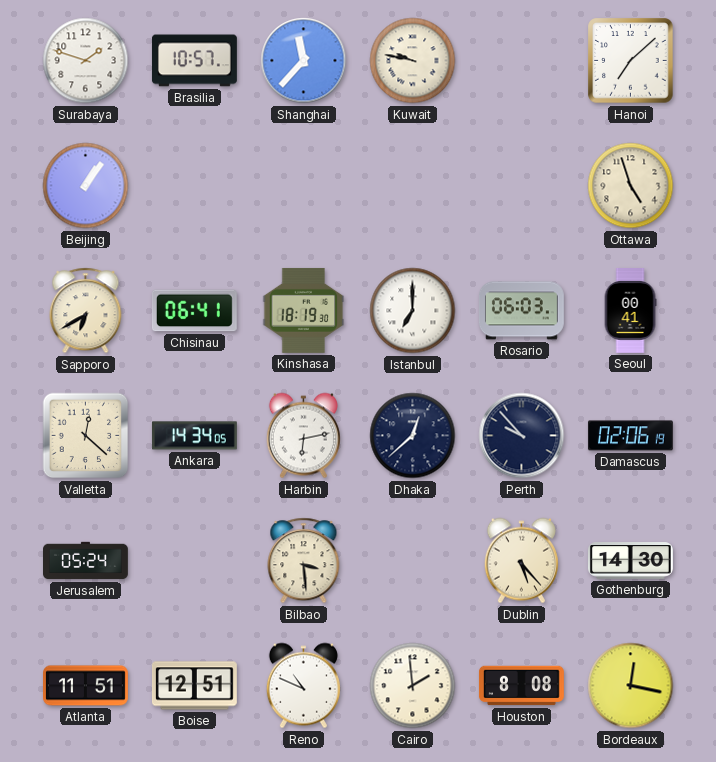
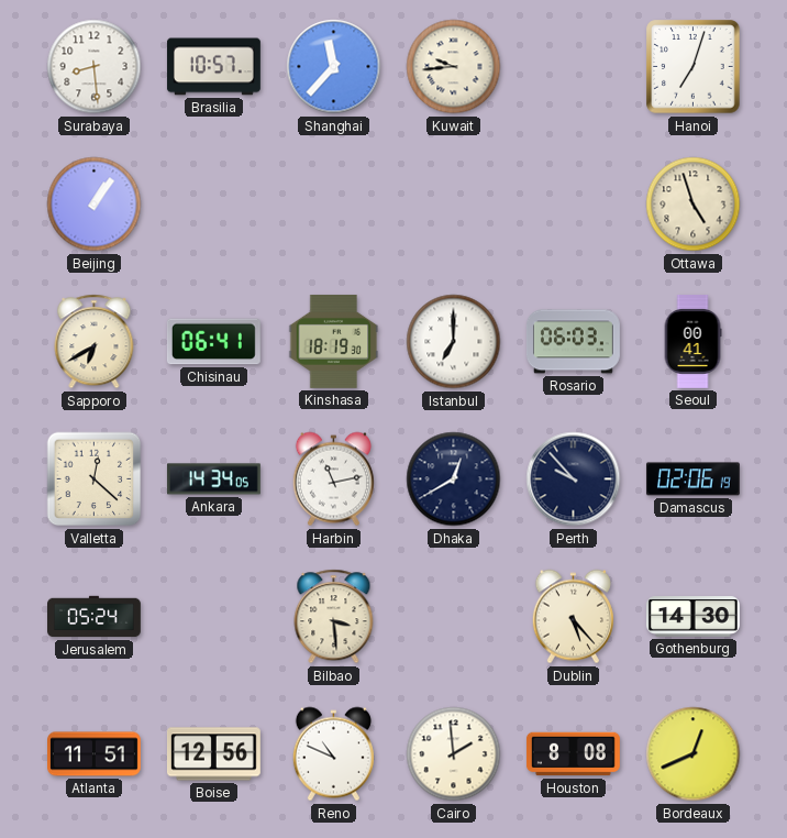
Surabaya: 1:48 -> 8:29 (95, 67)
Kuwait: 9:47 -> 9:44 (454, 67)
Hanoi: 7:08 -> 7:03 (694, 67)
Harbin: 6:13 -> 11:13 (333, 479)
Dhaka: 12:38 -> 12:40 (454, 479)
Boise: 12:51 -> 12:56 (213, 754)
Bordeaux: 12:17 -> 12:41 (694, 754)
